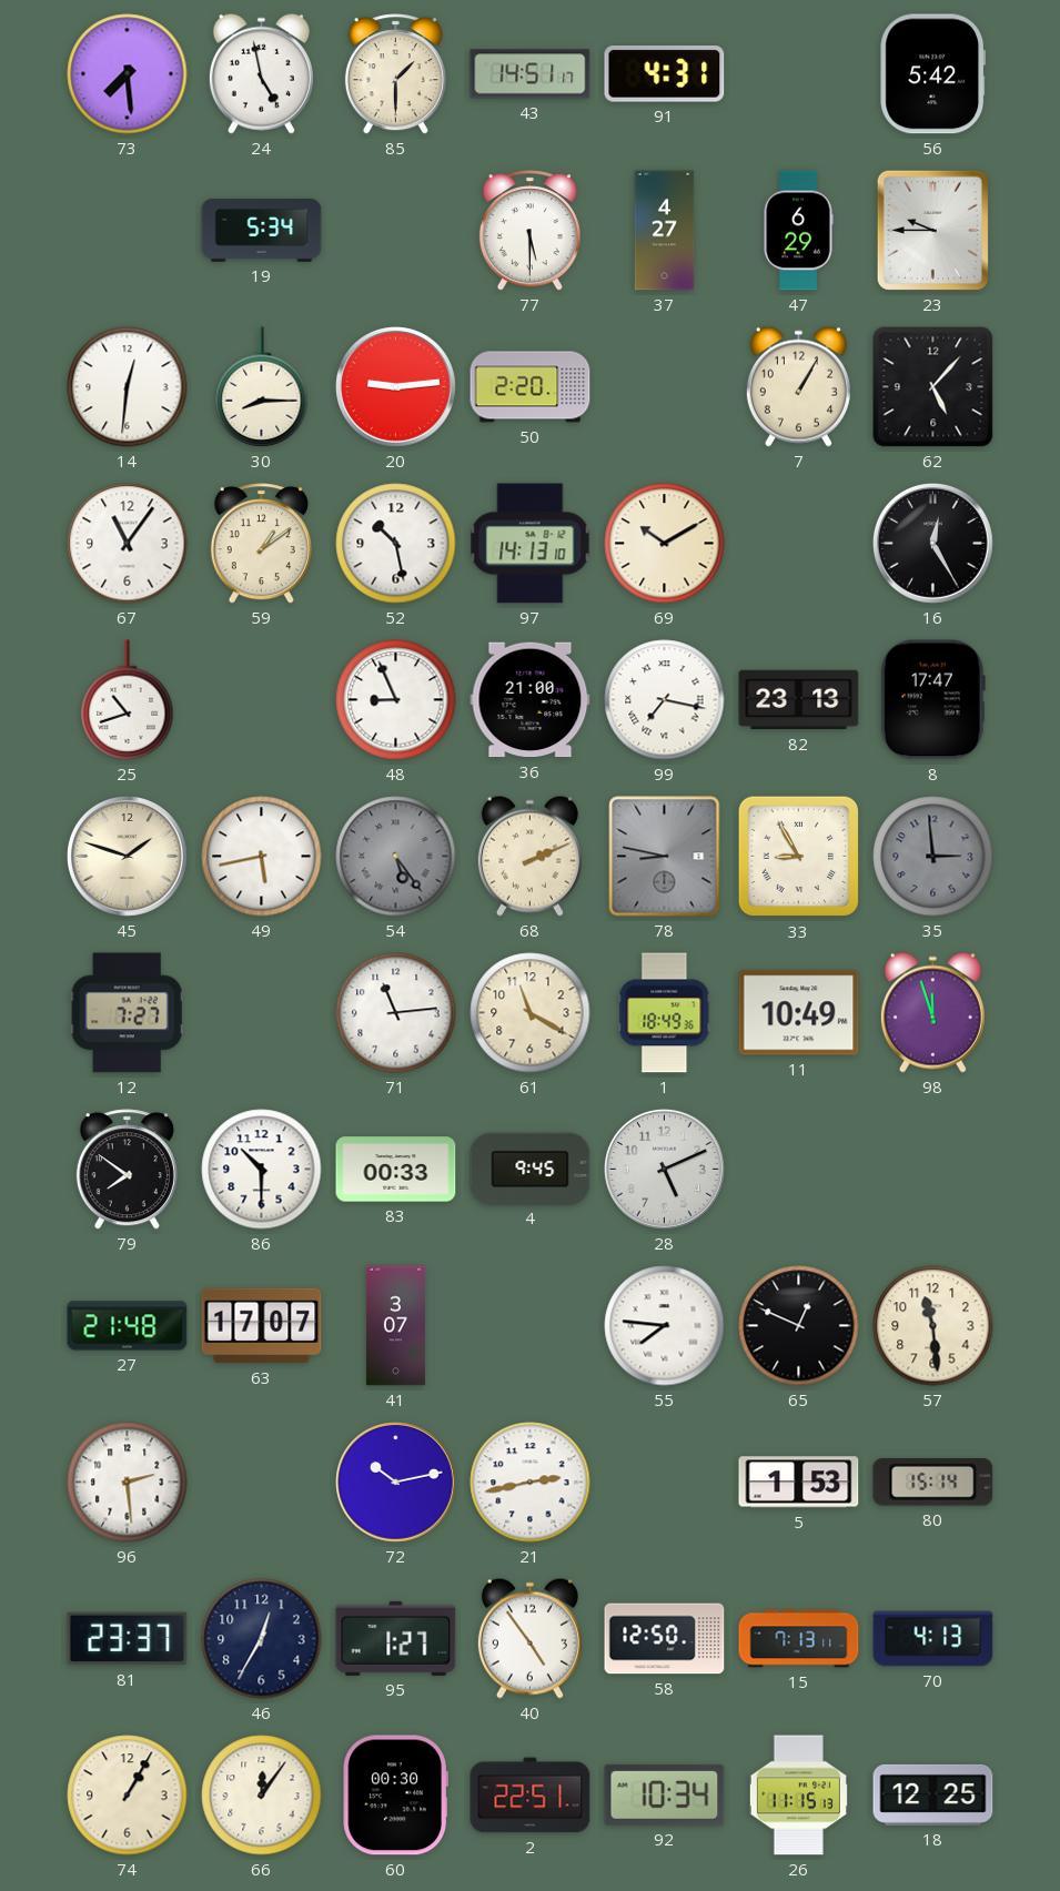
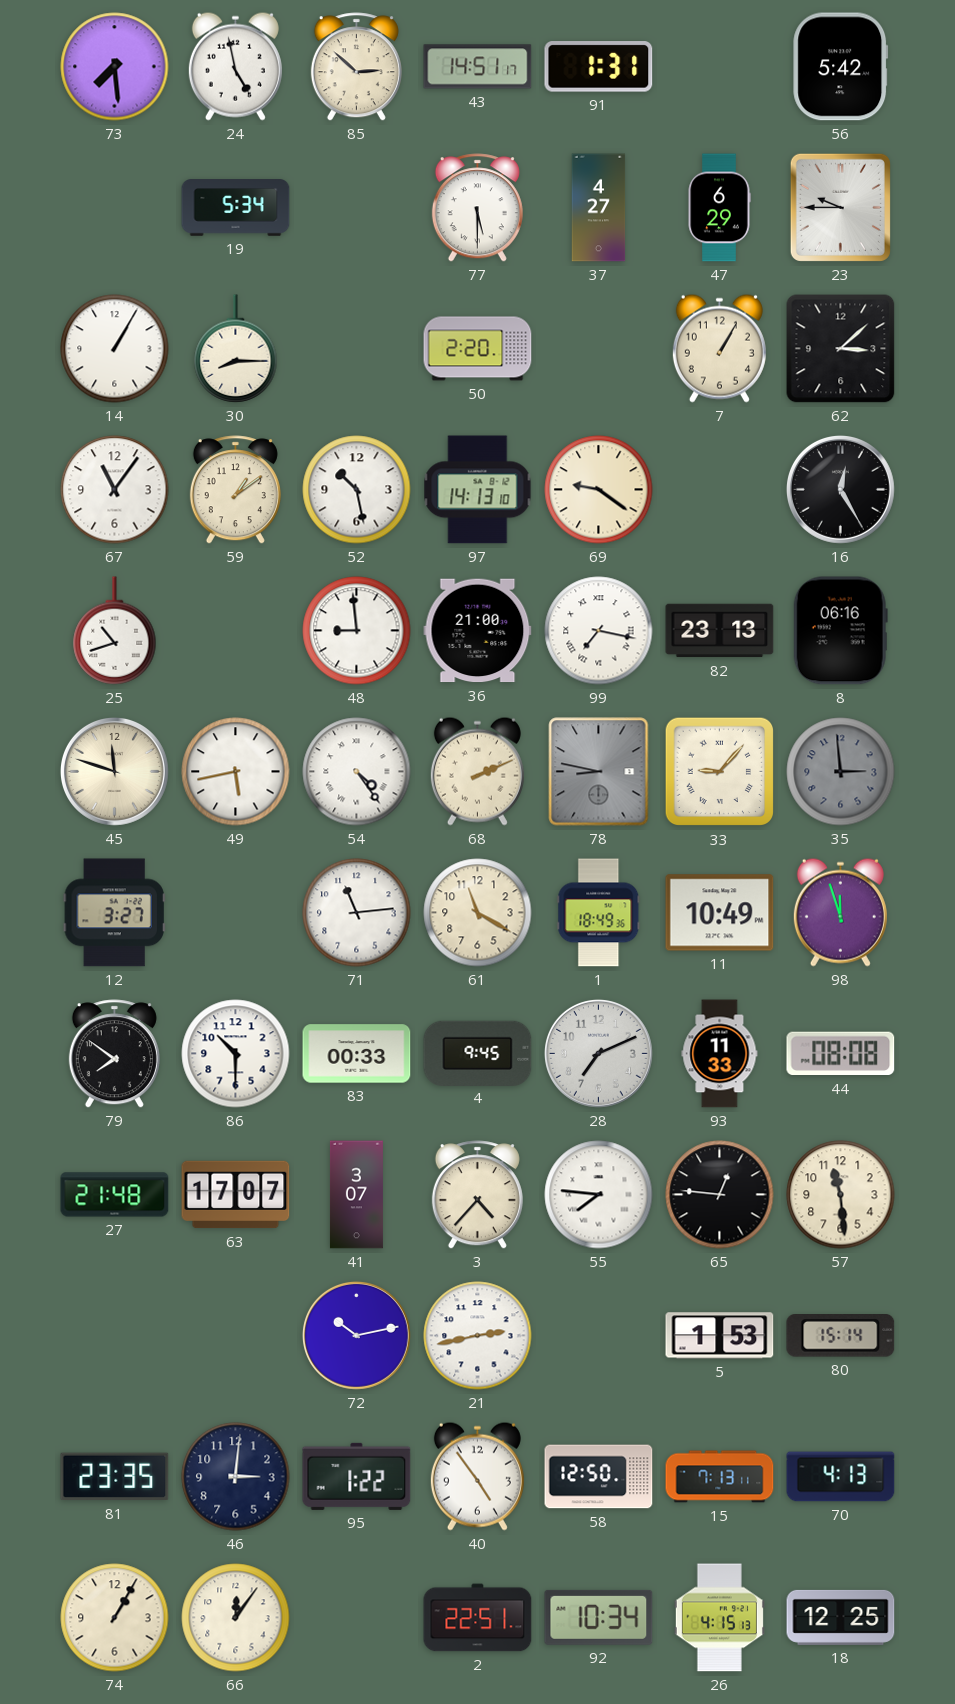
85: 1:30 -> 2:52 (356, 67)
91: 4:31 -> 1:31 (599, 67)
14: 12:31 -> 1:05 (115, 349)
20: 9:14 -> none (395, 386)
62: 5:07 -> 3:08 (841, 349)
69: 10:10 -> 9:21 (599, 490)
48: 8:56 -> 8:59 (357, 631)
8: 17:47 -> 06:16 (840, 631)
45: 1:48 -> 11:48 (114, 771)
54: 5:24 -> 4:24 (357, 772)
54 dial: grey -> white (357, 772)
33: 8:55 -> 9:07 (720, 772)
12: 7:27 -> 3:27 (114, 913)
28: 5:11 -> 7:11 (598, 1053)
93: none -> 11:33 (720, 1054)
44: none -> 08:08 (841, 1054)
3: none -> 4:37 (477, 1195)
65: 12:49 -> 12:46 (720, 1195)
96: 2:29 -> none (128, 1483)
81: 23:37 -> 23:35 (115, 1477)
46: 12:35 -> 3:01 (236, 1477)
95: 1:27 -> 1:22 (357, 1476)
60: 00:30 -> none (395, 1796)
26: 11:15 -> 4:15 (719, 1618)
